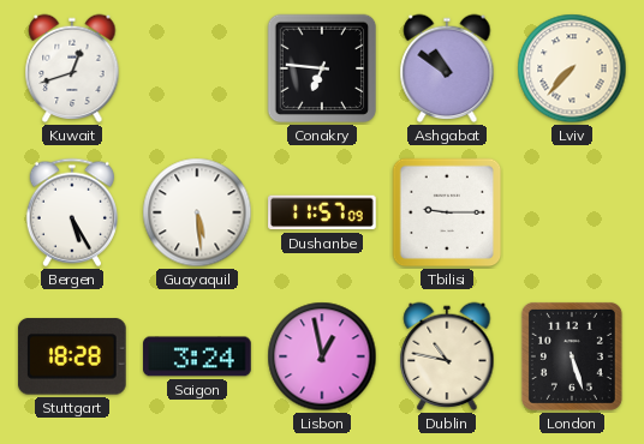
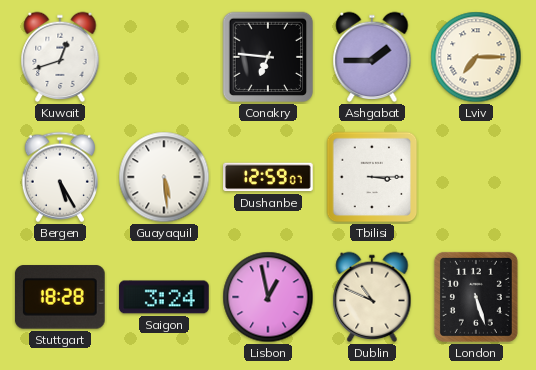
Ashgabat: 10:51 -> 1:45 (372, 57)
Lviv: 7:37 -> 7:15 (476, 57)
Dushanbe: 11:57 -> 12:59 (268, 177)
Tbilisi: 9:15 -> 3:15 (372, 177)
Dublin: 10:47 -> 10:49 (372, 297)
